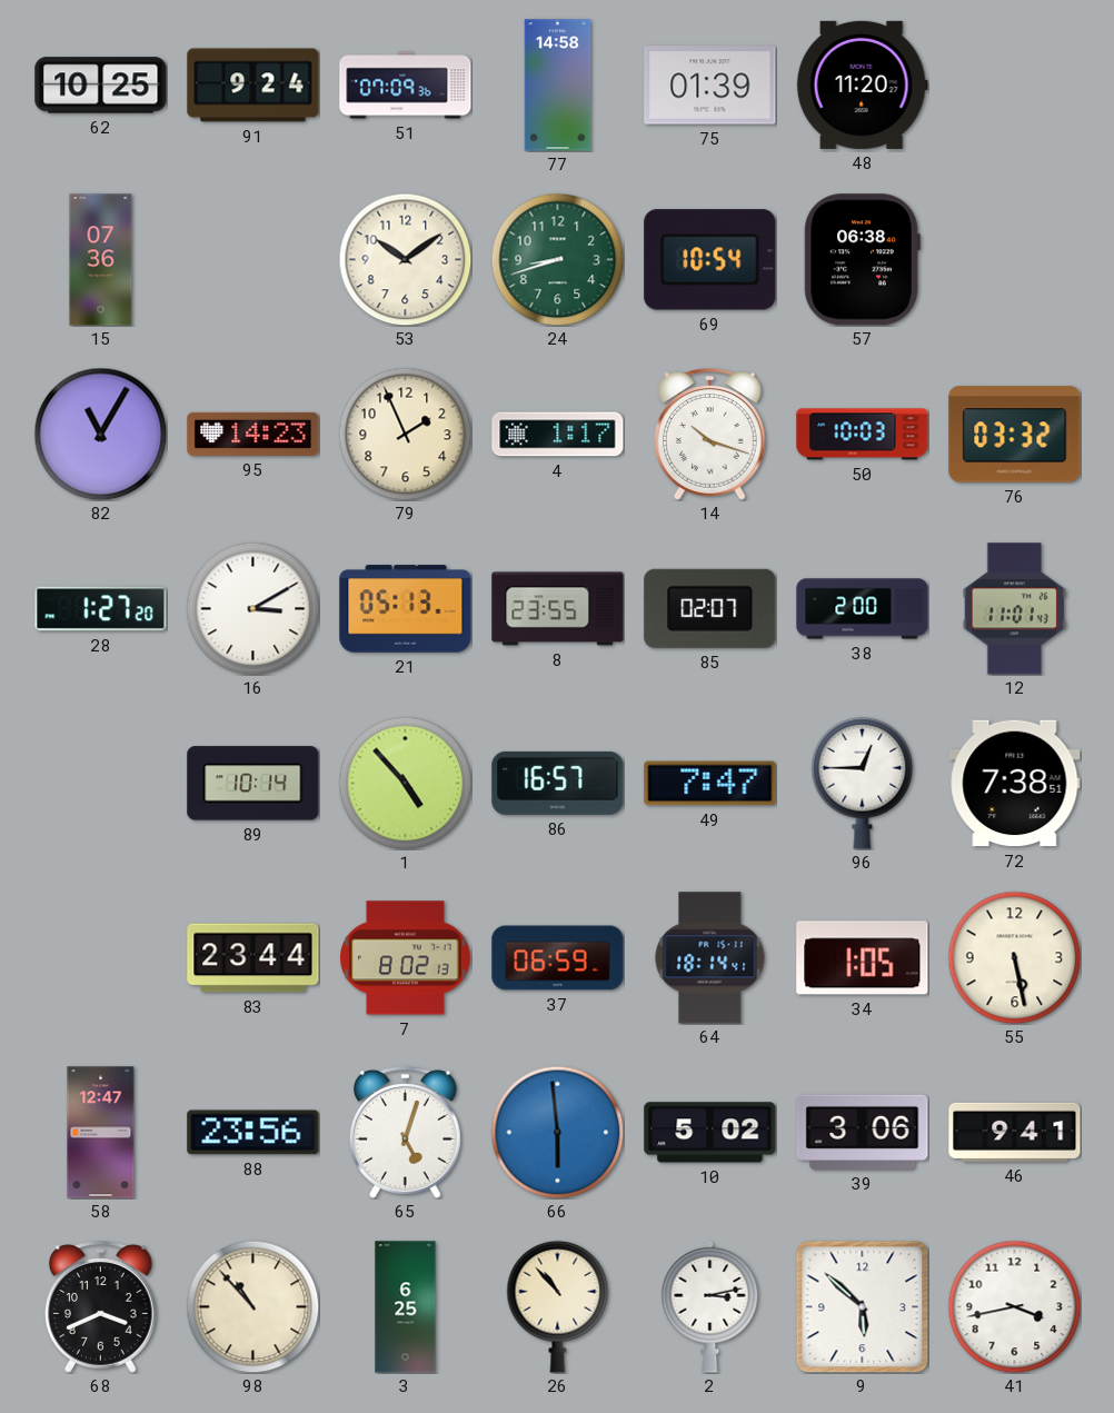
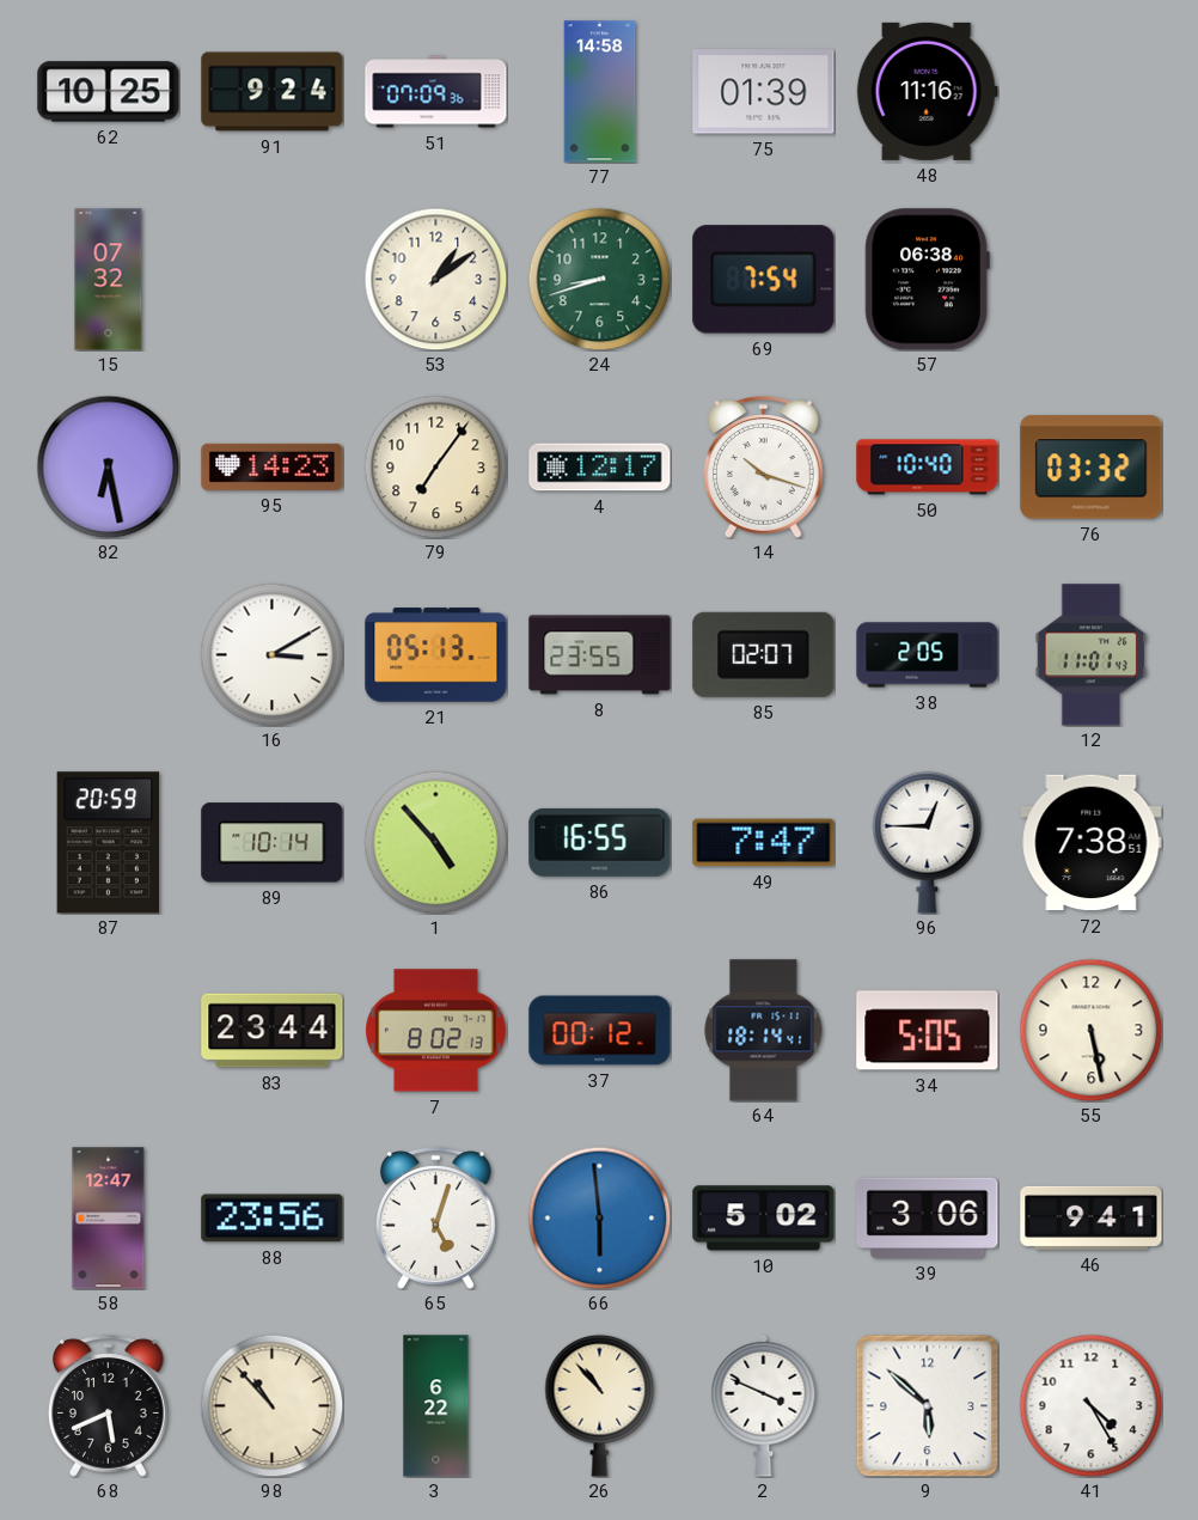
48: 11:20 -> 11:16 (927, 91)
15: 07:36 -> 07:32 (109, 280)
53: 10:09 -> 1:09 (435, 279)
69: 10:54 -> 7:54 (764, 280)
82: 11:05 -> 6:28 (108, 466)
79: 1:56 -> 7:06 (435, 466)
4: 1:17 -> 12:17 (600, 468)
50: 10:03 -> 10:40 (928, 468)
28: 1:27 -> none (101, 609)
38: 2:00 -> 2:05 (928, 655)
87: none -> 20:59 (109, 843)
86: 16:57 -> 16:55 (600, 842)
37: 06:59 -> 00:12 (600, 1031)
34: 1:05 -> 5:05 (928, 1031)
68: 3:41 -> 5:41 (109, 1406)
3: 6:25 -> 6:22 (436, 1406)
2: 3:13 -> 3:49 (764, 1405)
41: 3:43 -> 4:25 (1090, 1405)
